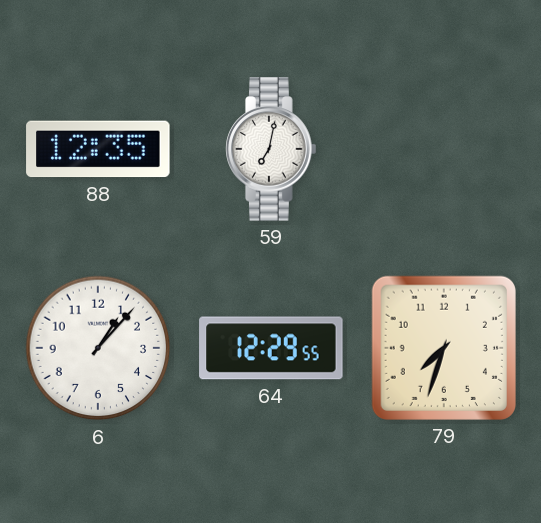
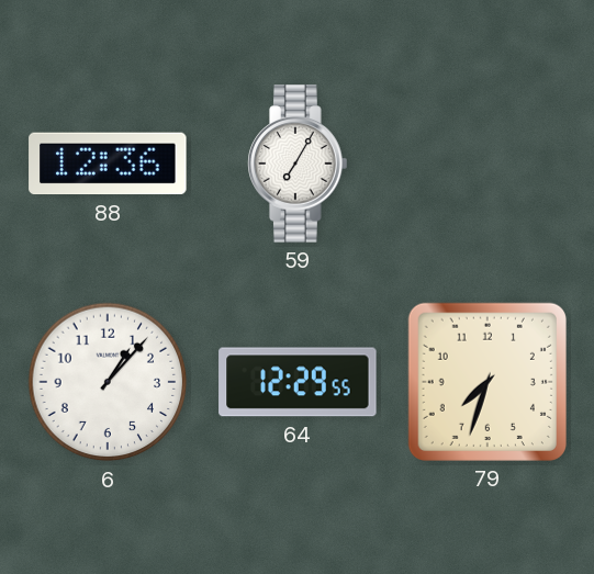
88: 12:35 -> 12:36 (108, 164)
59: 7:02 -> 7:05 (298, 164)
